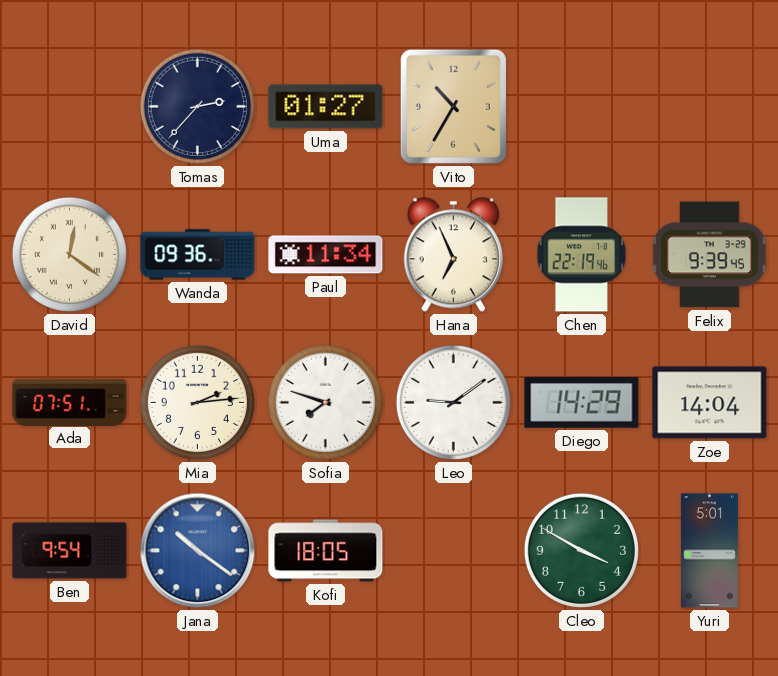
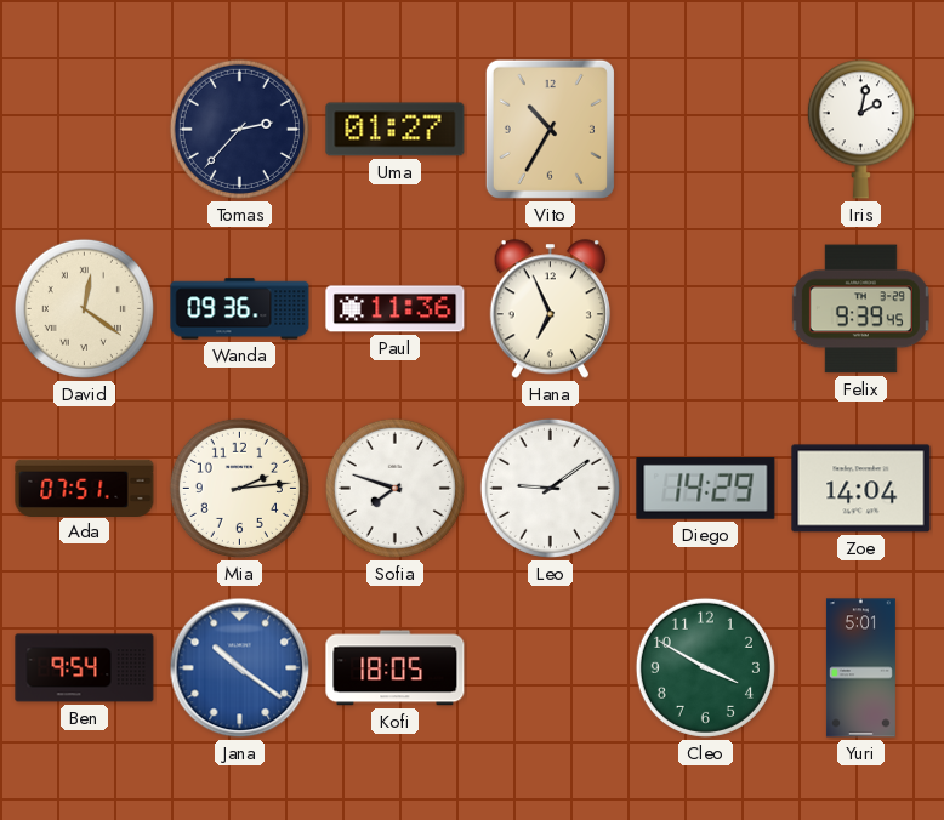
Iris: none -> 2:02 (860, 130)
Paul: 11:34 -> 11:36 (396, 309)
Chen: 22:19 -> none (582, 255)
